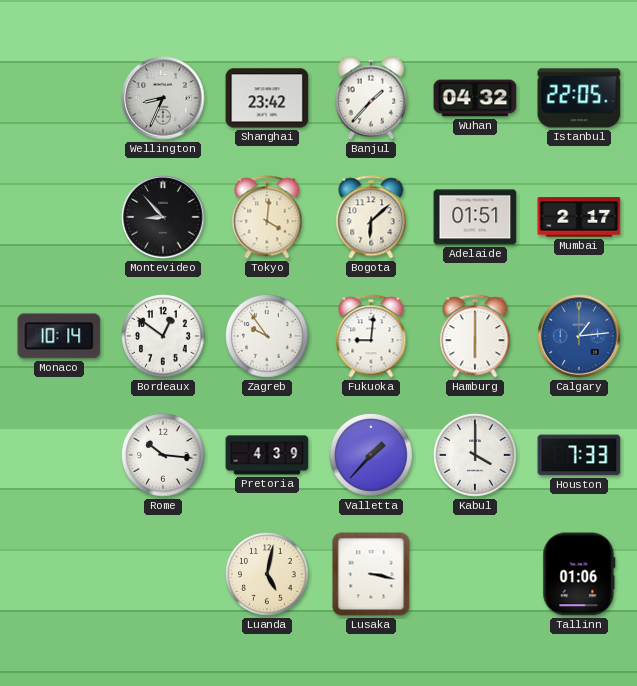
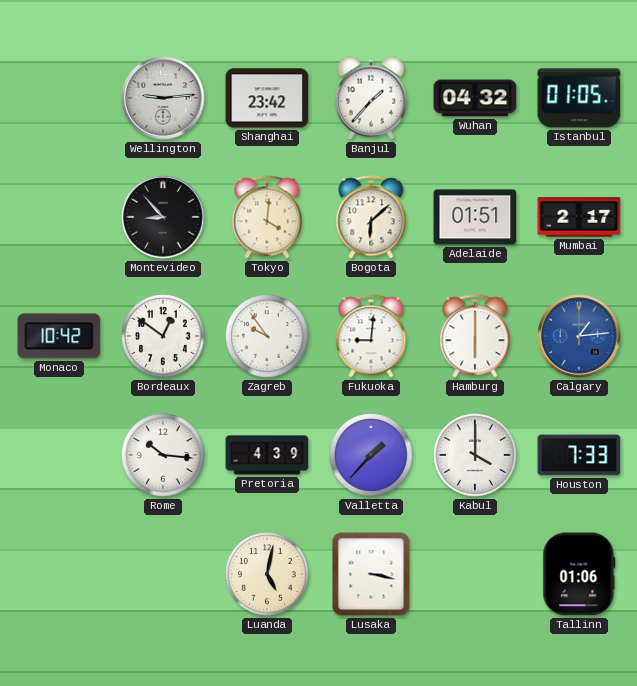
Wellington: 8:34 -> 9:14 (163, 98)
Istanbul: 22:05 -> 01:05 (579, 98)
Monaco: 10:14 -> 10:42 (59, 336)
